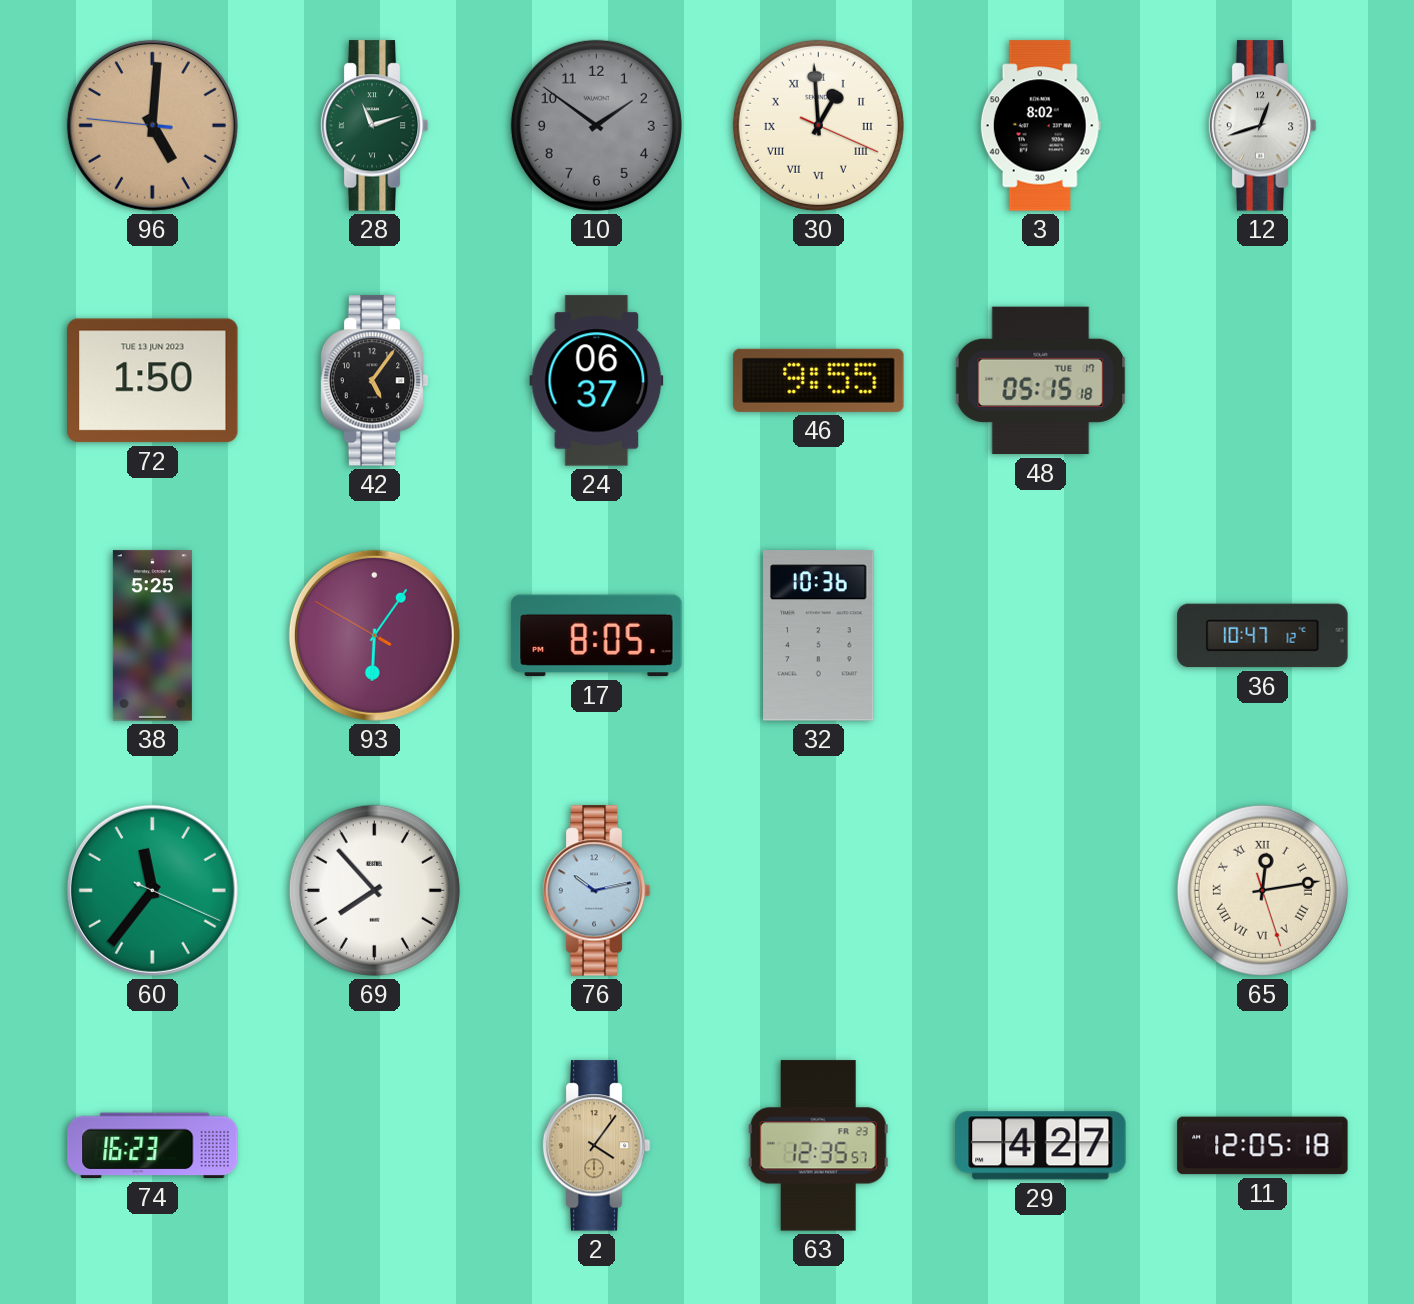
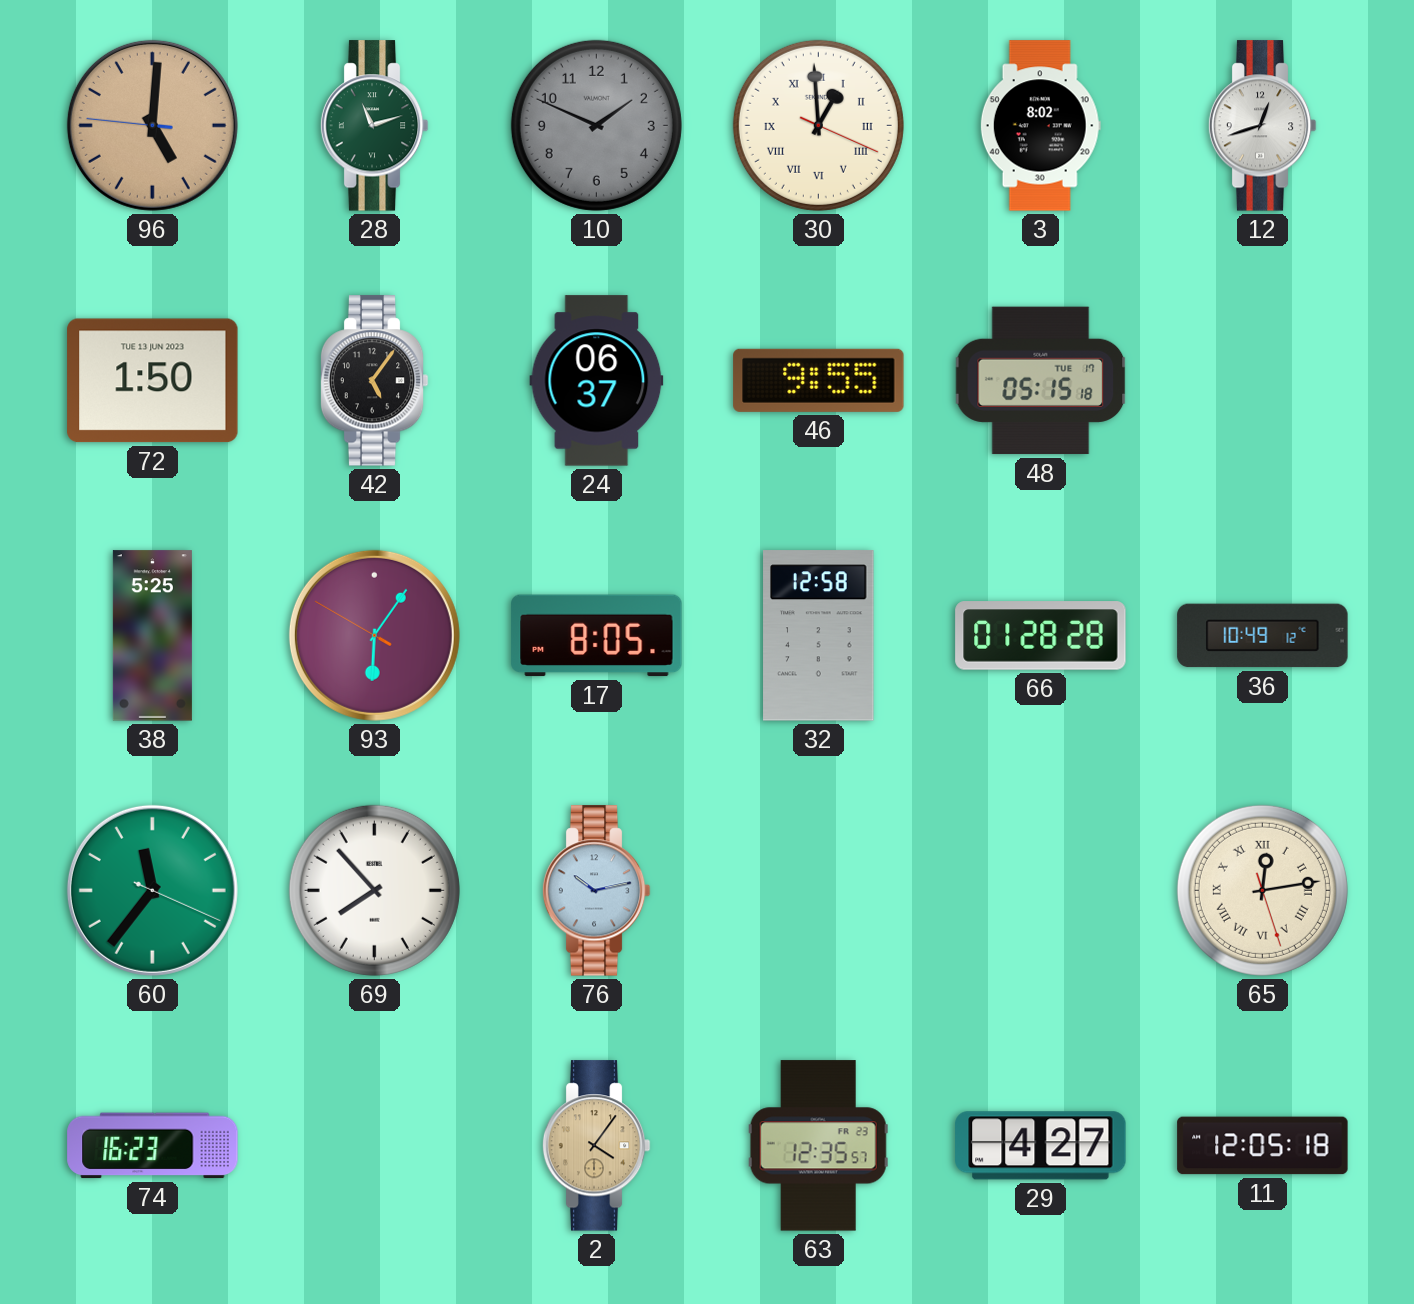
10: 1:51 -> 1:49 (596, 125)
32: 10:36 -> 12:58 (819, 636)
66: none -> 01:28 (1041, 636)
36: 10:47 -> 10:49 (1263, 636)
